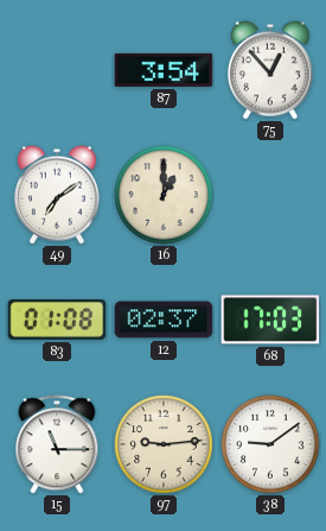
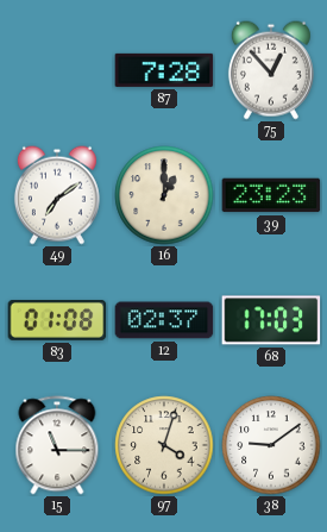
87: 3:54 -> 7:28 (164, 70)
39: none -> 23:23 (271, 195)
97: 9:14 -> 4:03 (164, 445)
